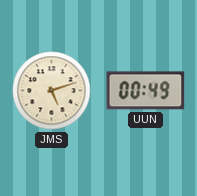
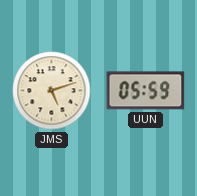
UUN: 00:49 -> 05:59 (146, 91)
